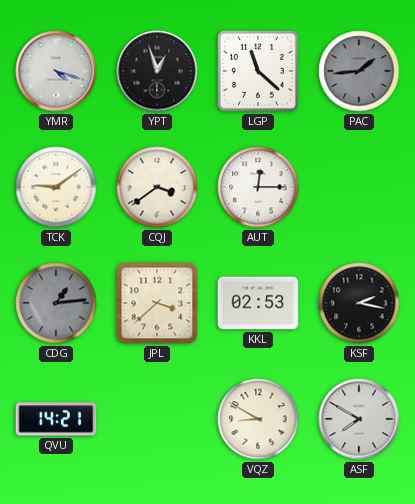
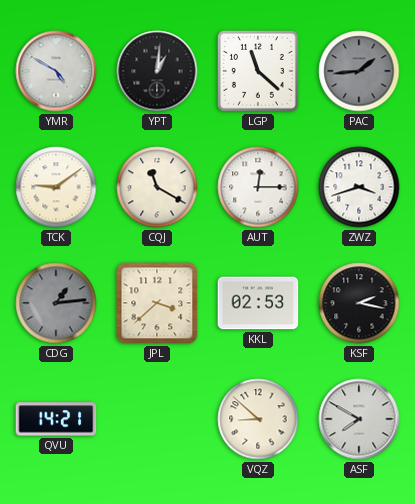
YMR: 4:18 -> 4:50 (56, 71)
YPT: 12:57 -> 1:01 (157, 71)
CQJ: 3:39 -> 11:20 (157, 187)
ZWZ: none -> 3:42 (359, 187)
VQZ: 8:50 -> 8:52 (258, 419)
